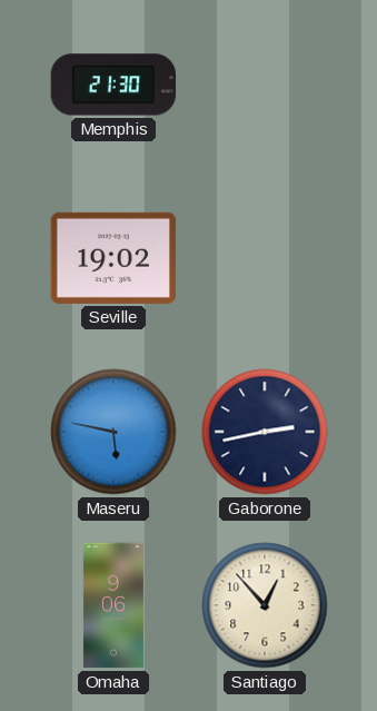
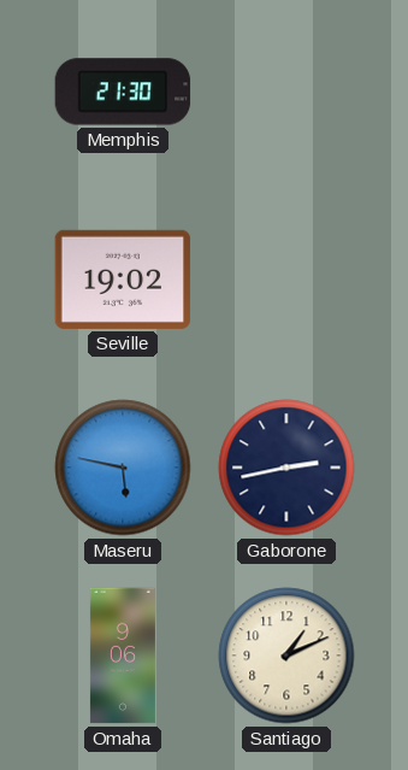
Santiago: 12:53 -> 1:11 (286, 656)
